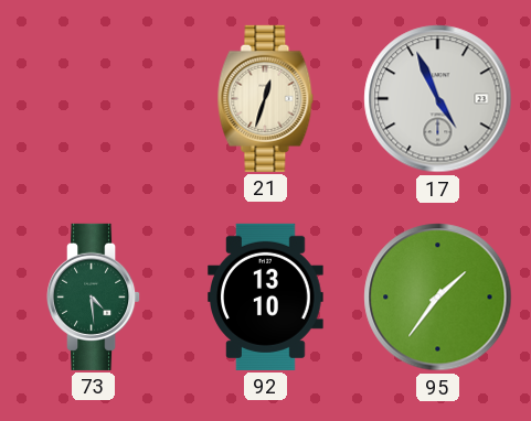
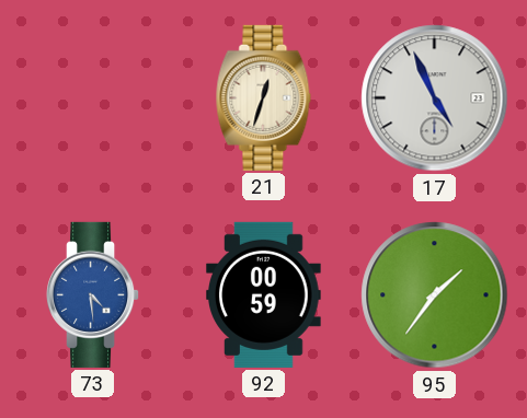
73 dial: green -> blue (94, 294)
92: 13:10 -> 00:59 (264, 294)
